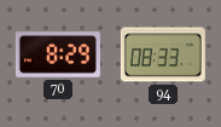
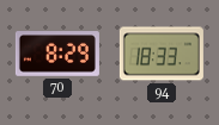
94: 08:33 -> 18:33 (162, 54)
